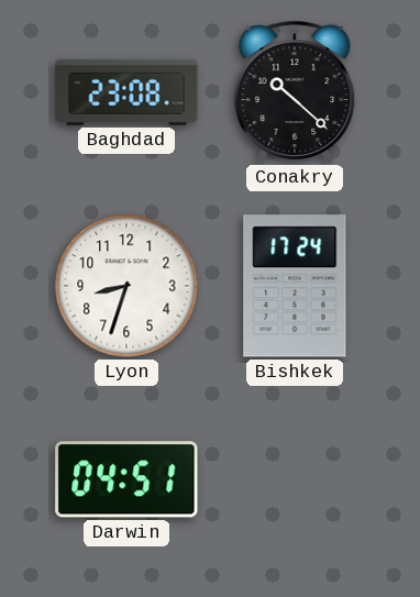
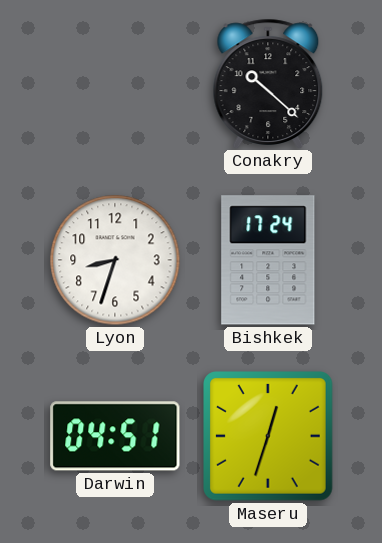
Baghdad: 23:08 -> none (126, 92)
Maseru: none -> 12:33 (269, 437)
